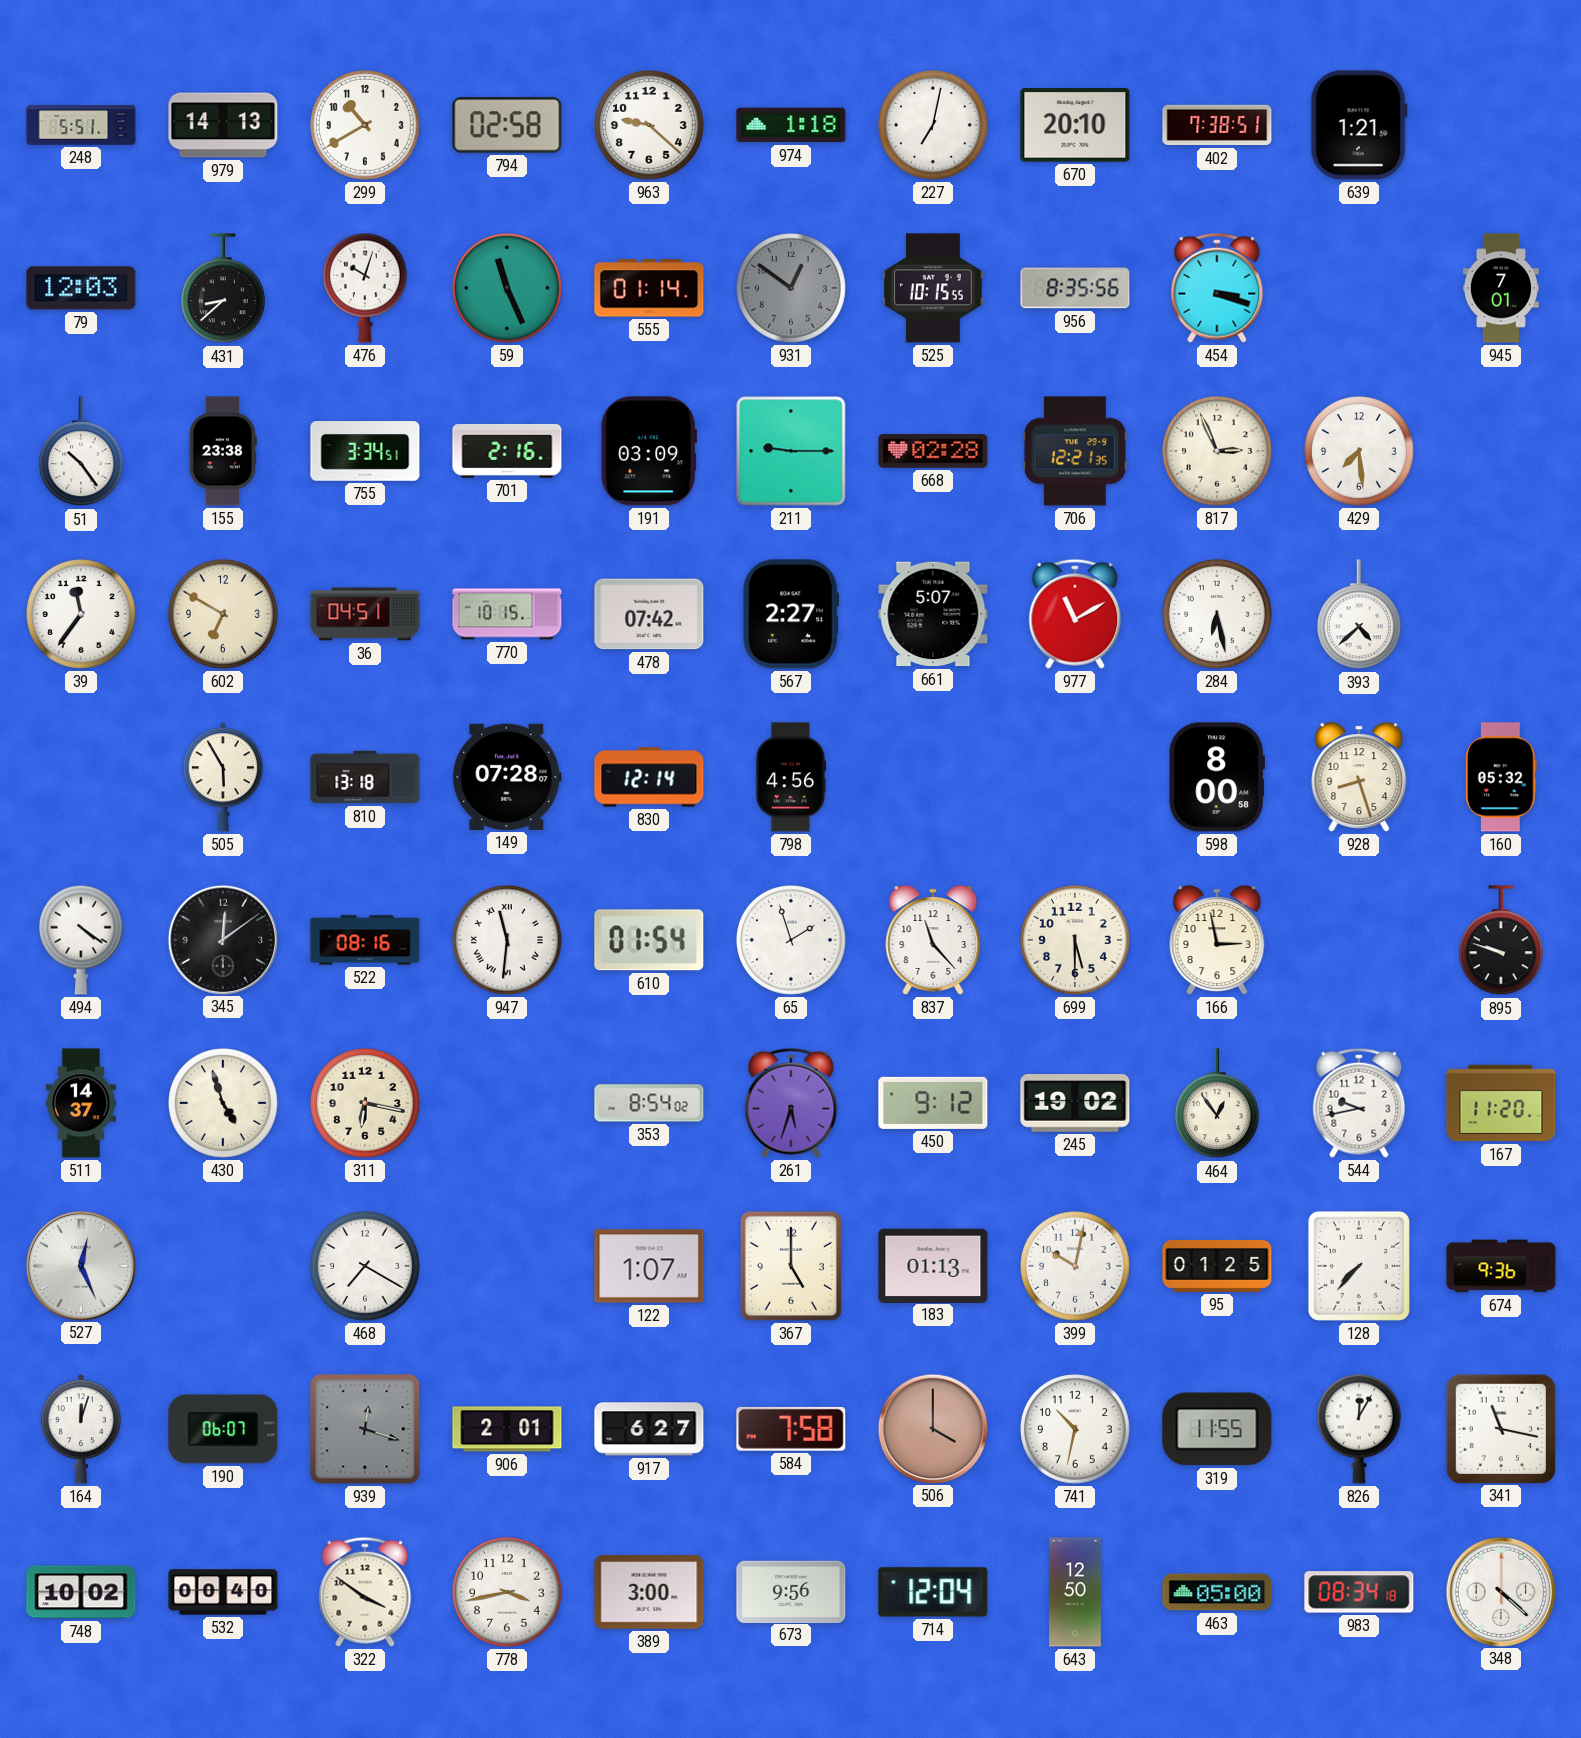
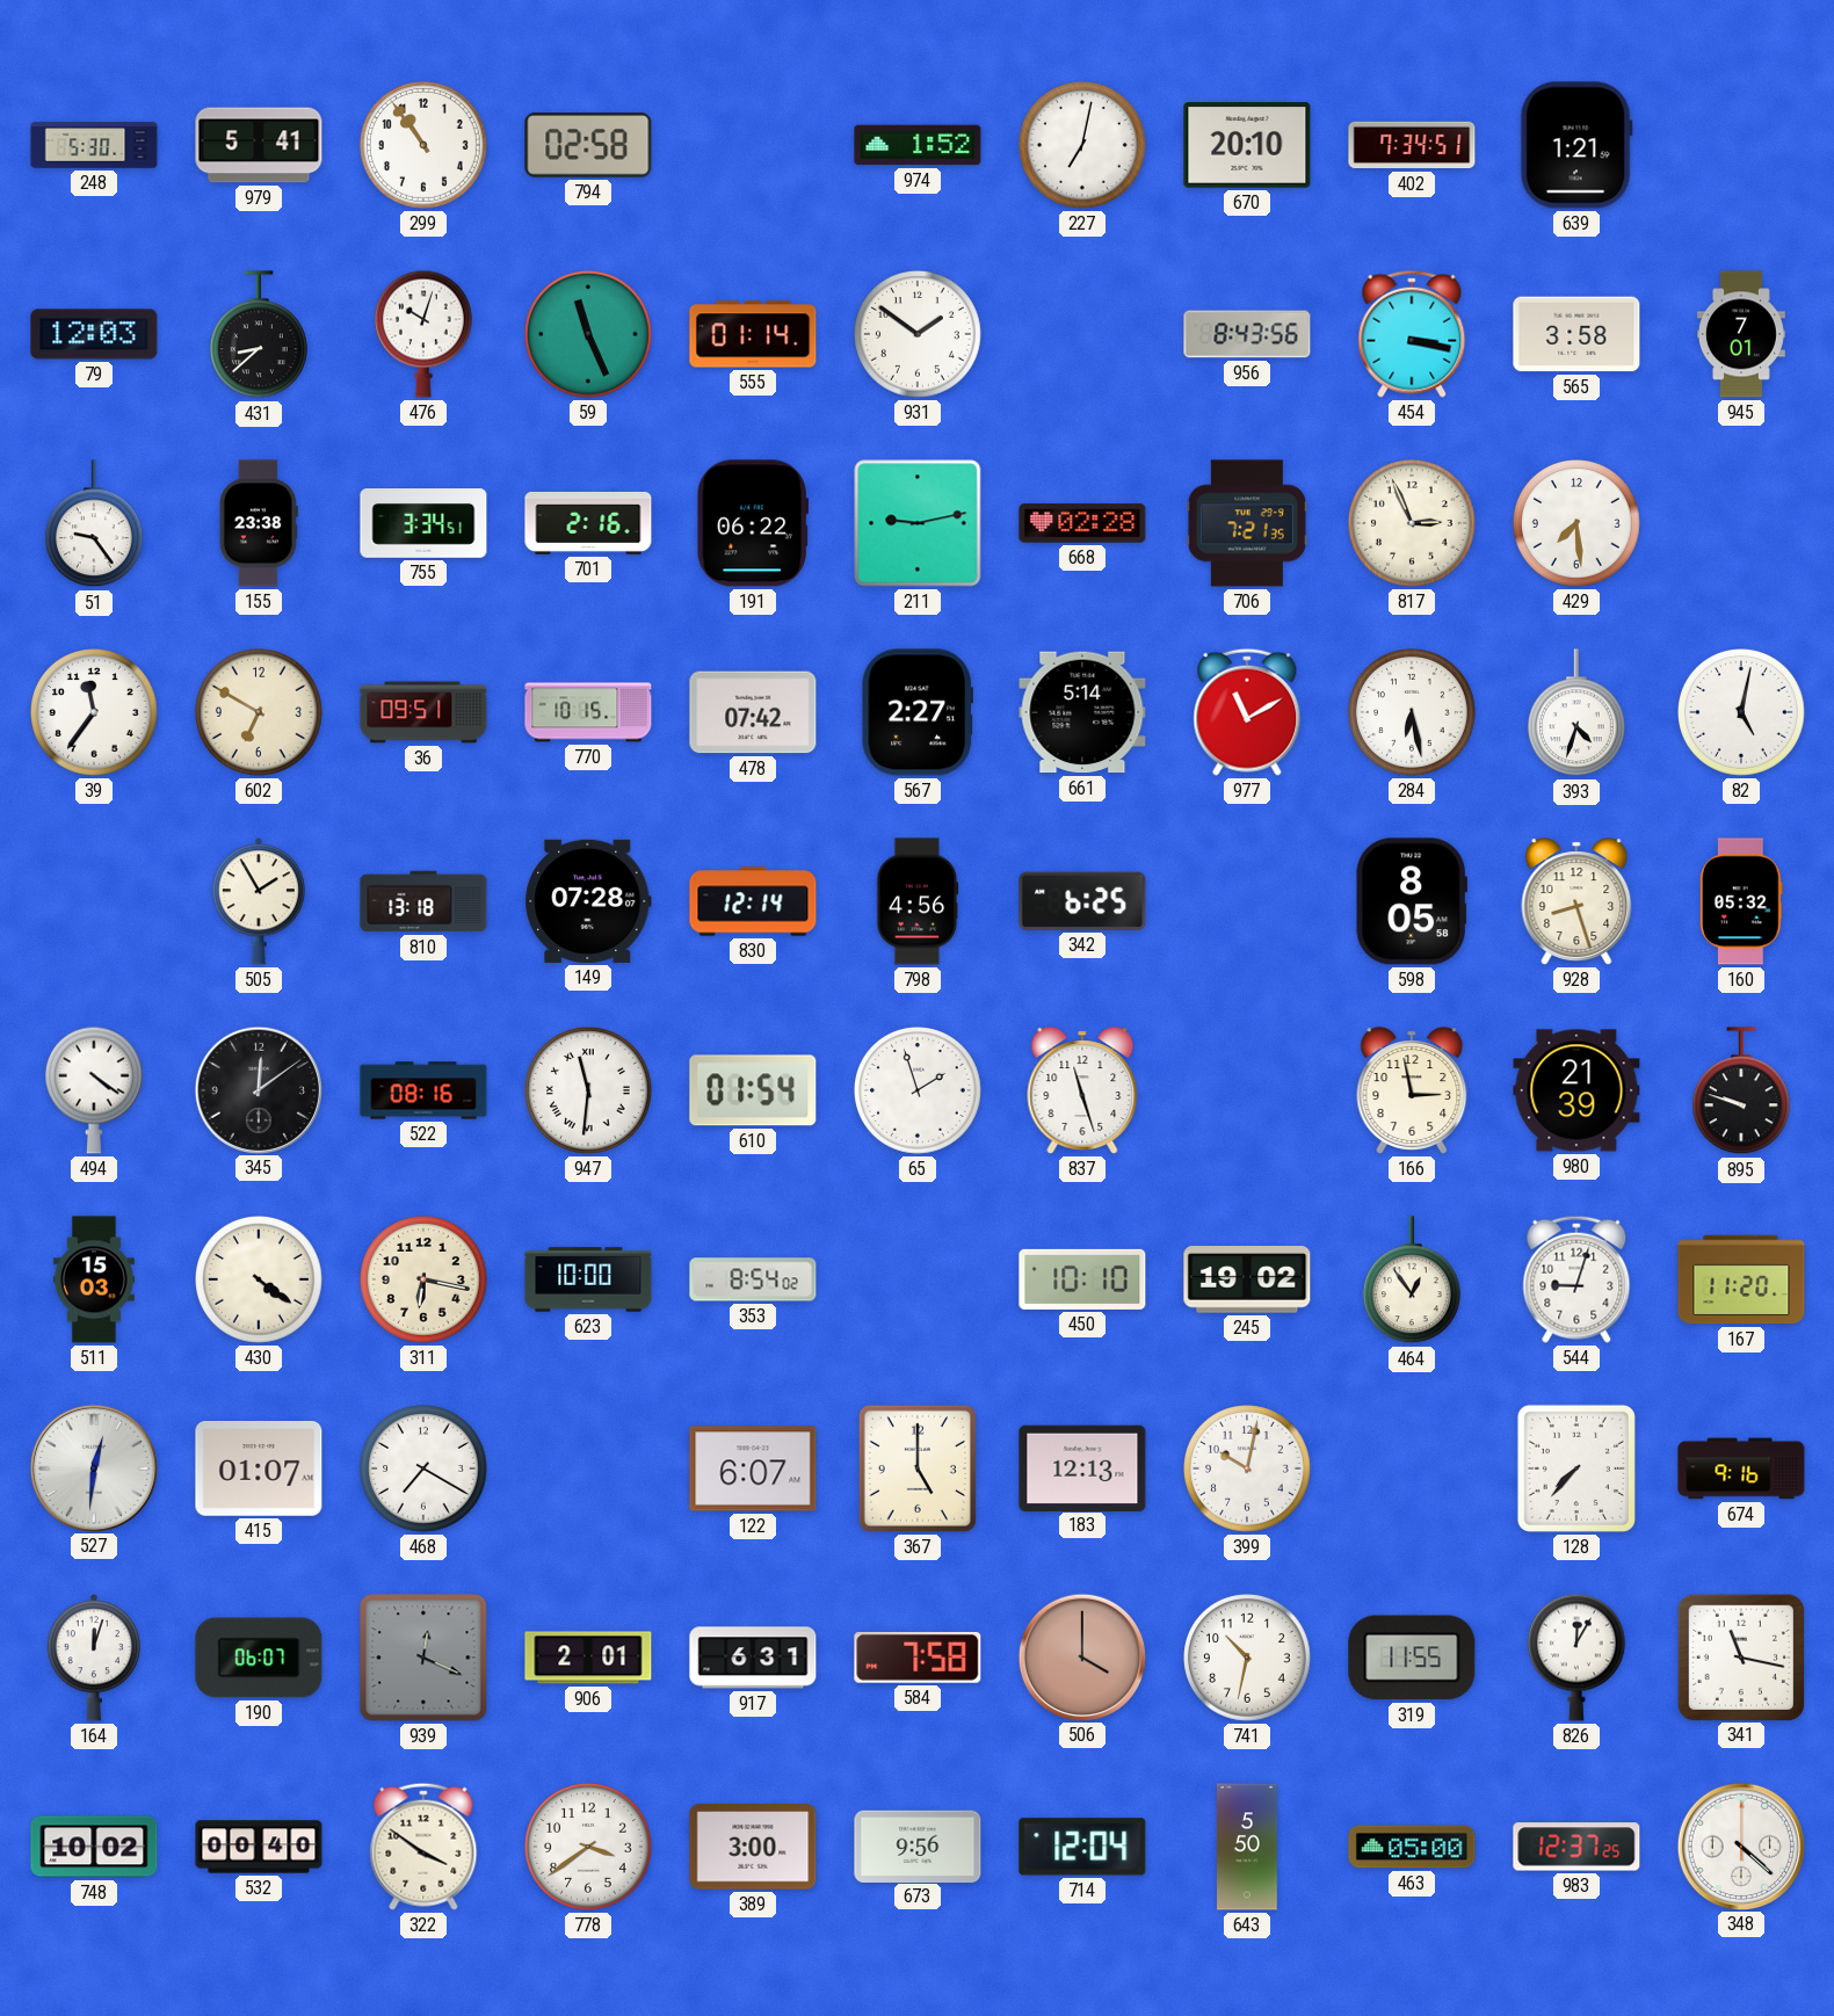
248: 5:51 -> 5:30 (94, 145)
979: 14:13 -> 5:41 (259, 145)
299: 10:40 -> 10:54 (425, 146)
963: 9:22 -> none (650, 126)
974: 1:18 -> 1:52 (918, 145)
402: 7:38 -> 7:34 (1412, 145)
931: 12:51 -> 1:51 (919, 335)
931 dial: grey -> white (919, 335)
525: 10:15 -> none (933, 288)
956: 8:35 -> 8:43 (1247, 334)
454: 3:18 -> 3:17 (1412, 334)
565: none -> 3:58 (1576, 334)
51: 10:24 -> 9:24 (94, 524)
191: 03:09 -> 06:22 (752, 523)
211: 9:15 -> 9:13 (918, 523)
706: 12:21 -> 7:21 (1247, 523)
36: 04:51 -> 09:51 (423, 712)
661: 5:07 -> 5:14 (1082, 712)
393: 4:38 -> 4:33 (1576, 713)
82: none -> 5:02 (1742, 713)
505: 5:55 -> 1:55 (258, 901)
342: none -> 6:25 (1082, 901)
598: 8:00 -> 8:05 (1412, 901)
837: 11:23 -> 11:27 (1082, 1090)
699: 5:30 -> none (1076, 941)
980: none -> 21:39 (1576, 1090)
511: 14:37 -> 15:03 (94, 1279)
430: 4:57 -> 4:21 (260, 1281)
623: none -> 10:00 (588, 1279)
261: 5:33 -> none (791, 1103)
450: 9:12 -> 10:10 (1082, 1279)
544: 9:43 -> 9:03 (1576, 1279)
527: 12:26 -> 12:31 (93, 1467)
415: none -> 01:07 (259, 1470)
122: 1:07 -> 6:07 (753, 1469)
183: 01:13 -> 12:13 (1082, 1467)
95: 01:25 -> none (1217, 1266)
674: 9:36 -> 9:16 (1741, 1469)
939: 12:18 -> 12:19 (423, 1658)
917: 6:27 -> 6:31 (753, 1658)
778: 3:43 -> 3:39 (589, 1848)
643: 12:50 -> 5:50 (1247, 1847)
983: 08:34 -> 12:37 (1576, 1847)
